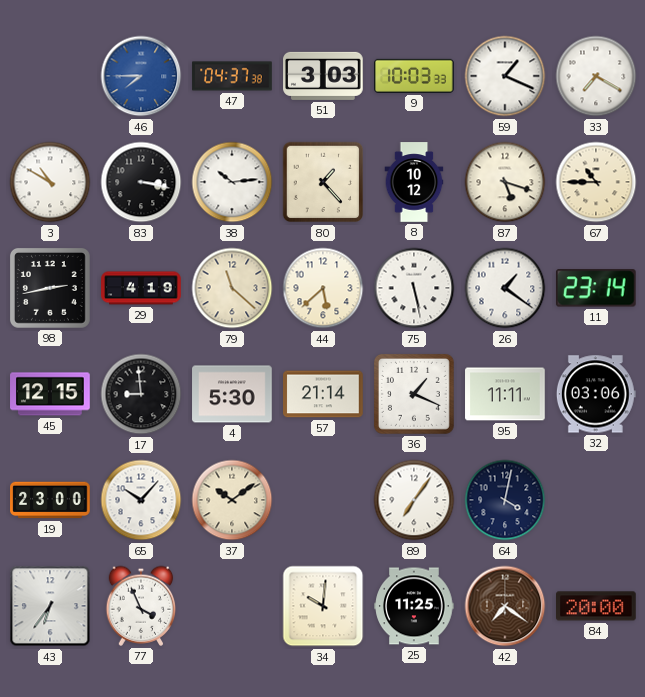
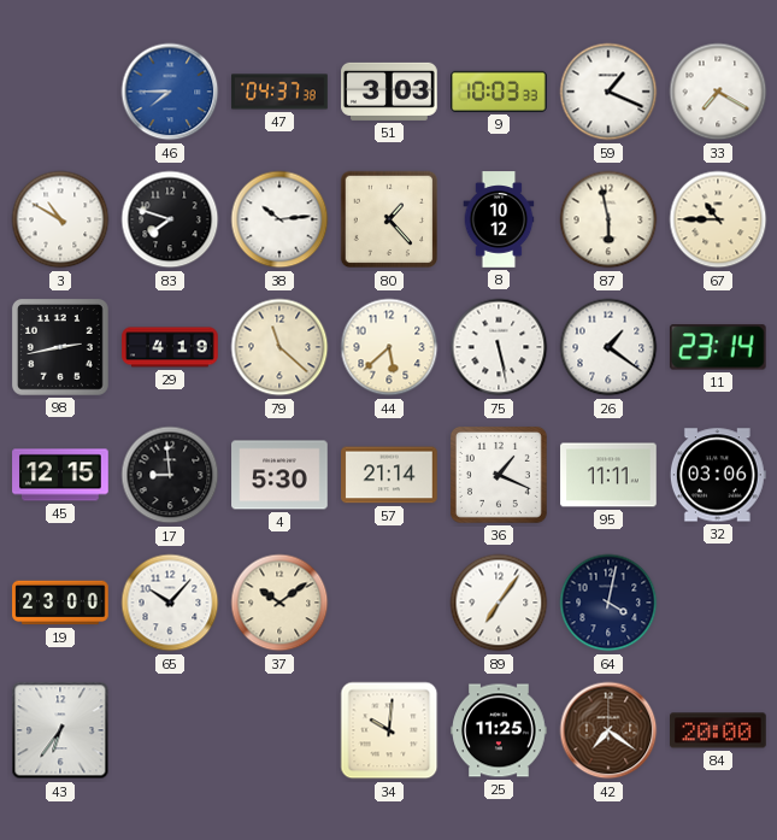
83: 3:17 -> 7:48 (170, 219)
87: 5:18 -> 5:58 (608, 219)
77: 3:56 -> none (141, 606)
